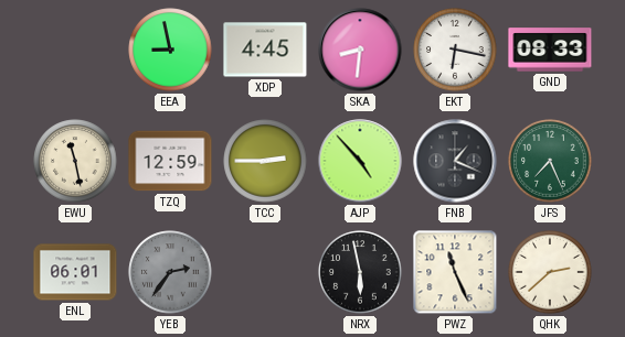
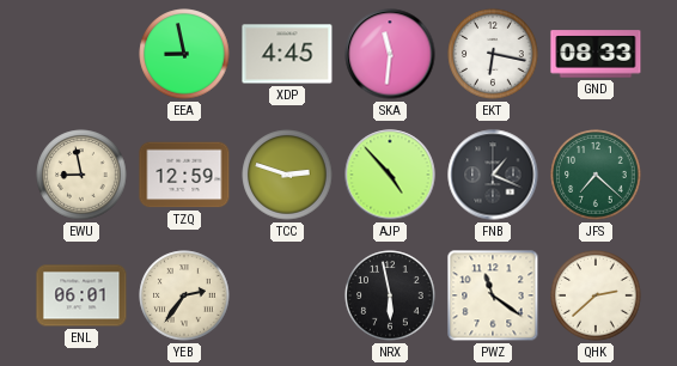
SKA: 8:31 -> 11:31 (390, 54)
EWU: 11:28 -> 8:58 (81, 175)
TCC: 2:45 -> 2:48 (287, 175)
JFS: 7:26 -> 7:22 (596, 175)
YEB dial: grey -> cream (184, 295)
PWZ: 11:26 -> 11:21 (493, 295)
